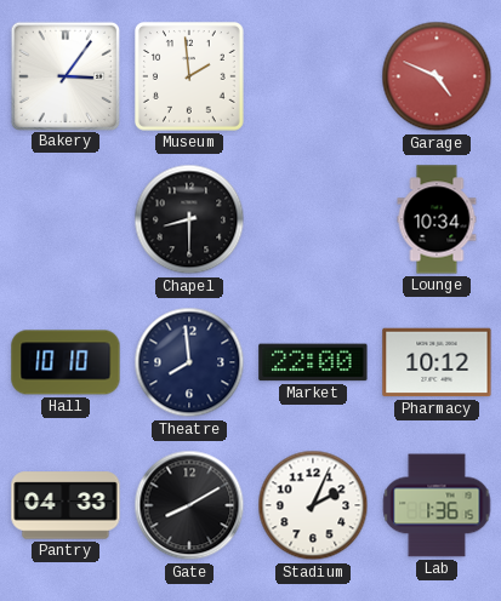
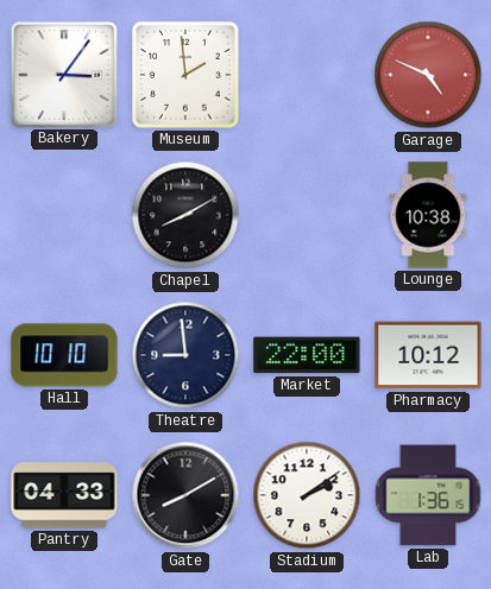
Chapel: 8:30 -> 8:10 (185, 215)
Lounge: 10:34 -> 10:38 (428, 215)
Theatre: 7:59 -> 8:59 (185, 355)
Stadium: 2:04 -> 2:09 (307, 495)
